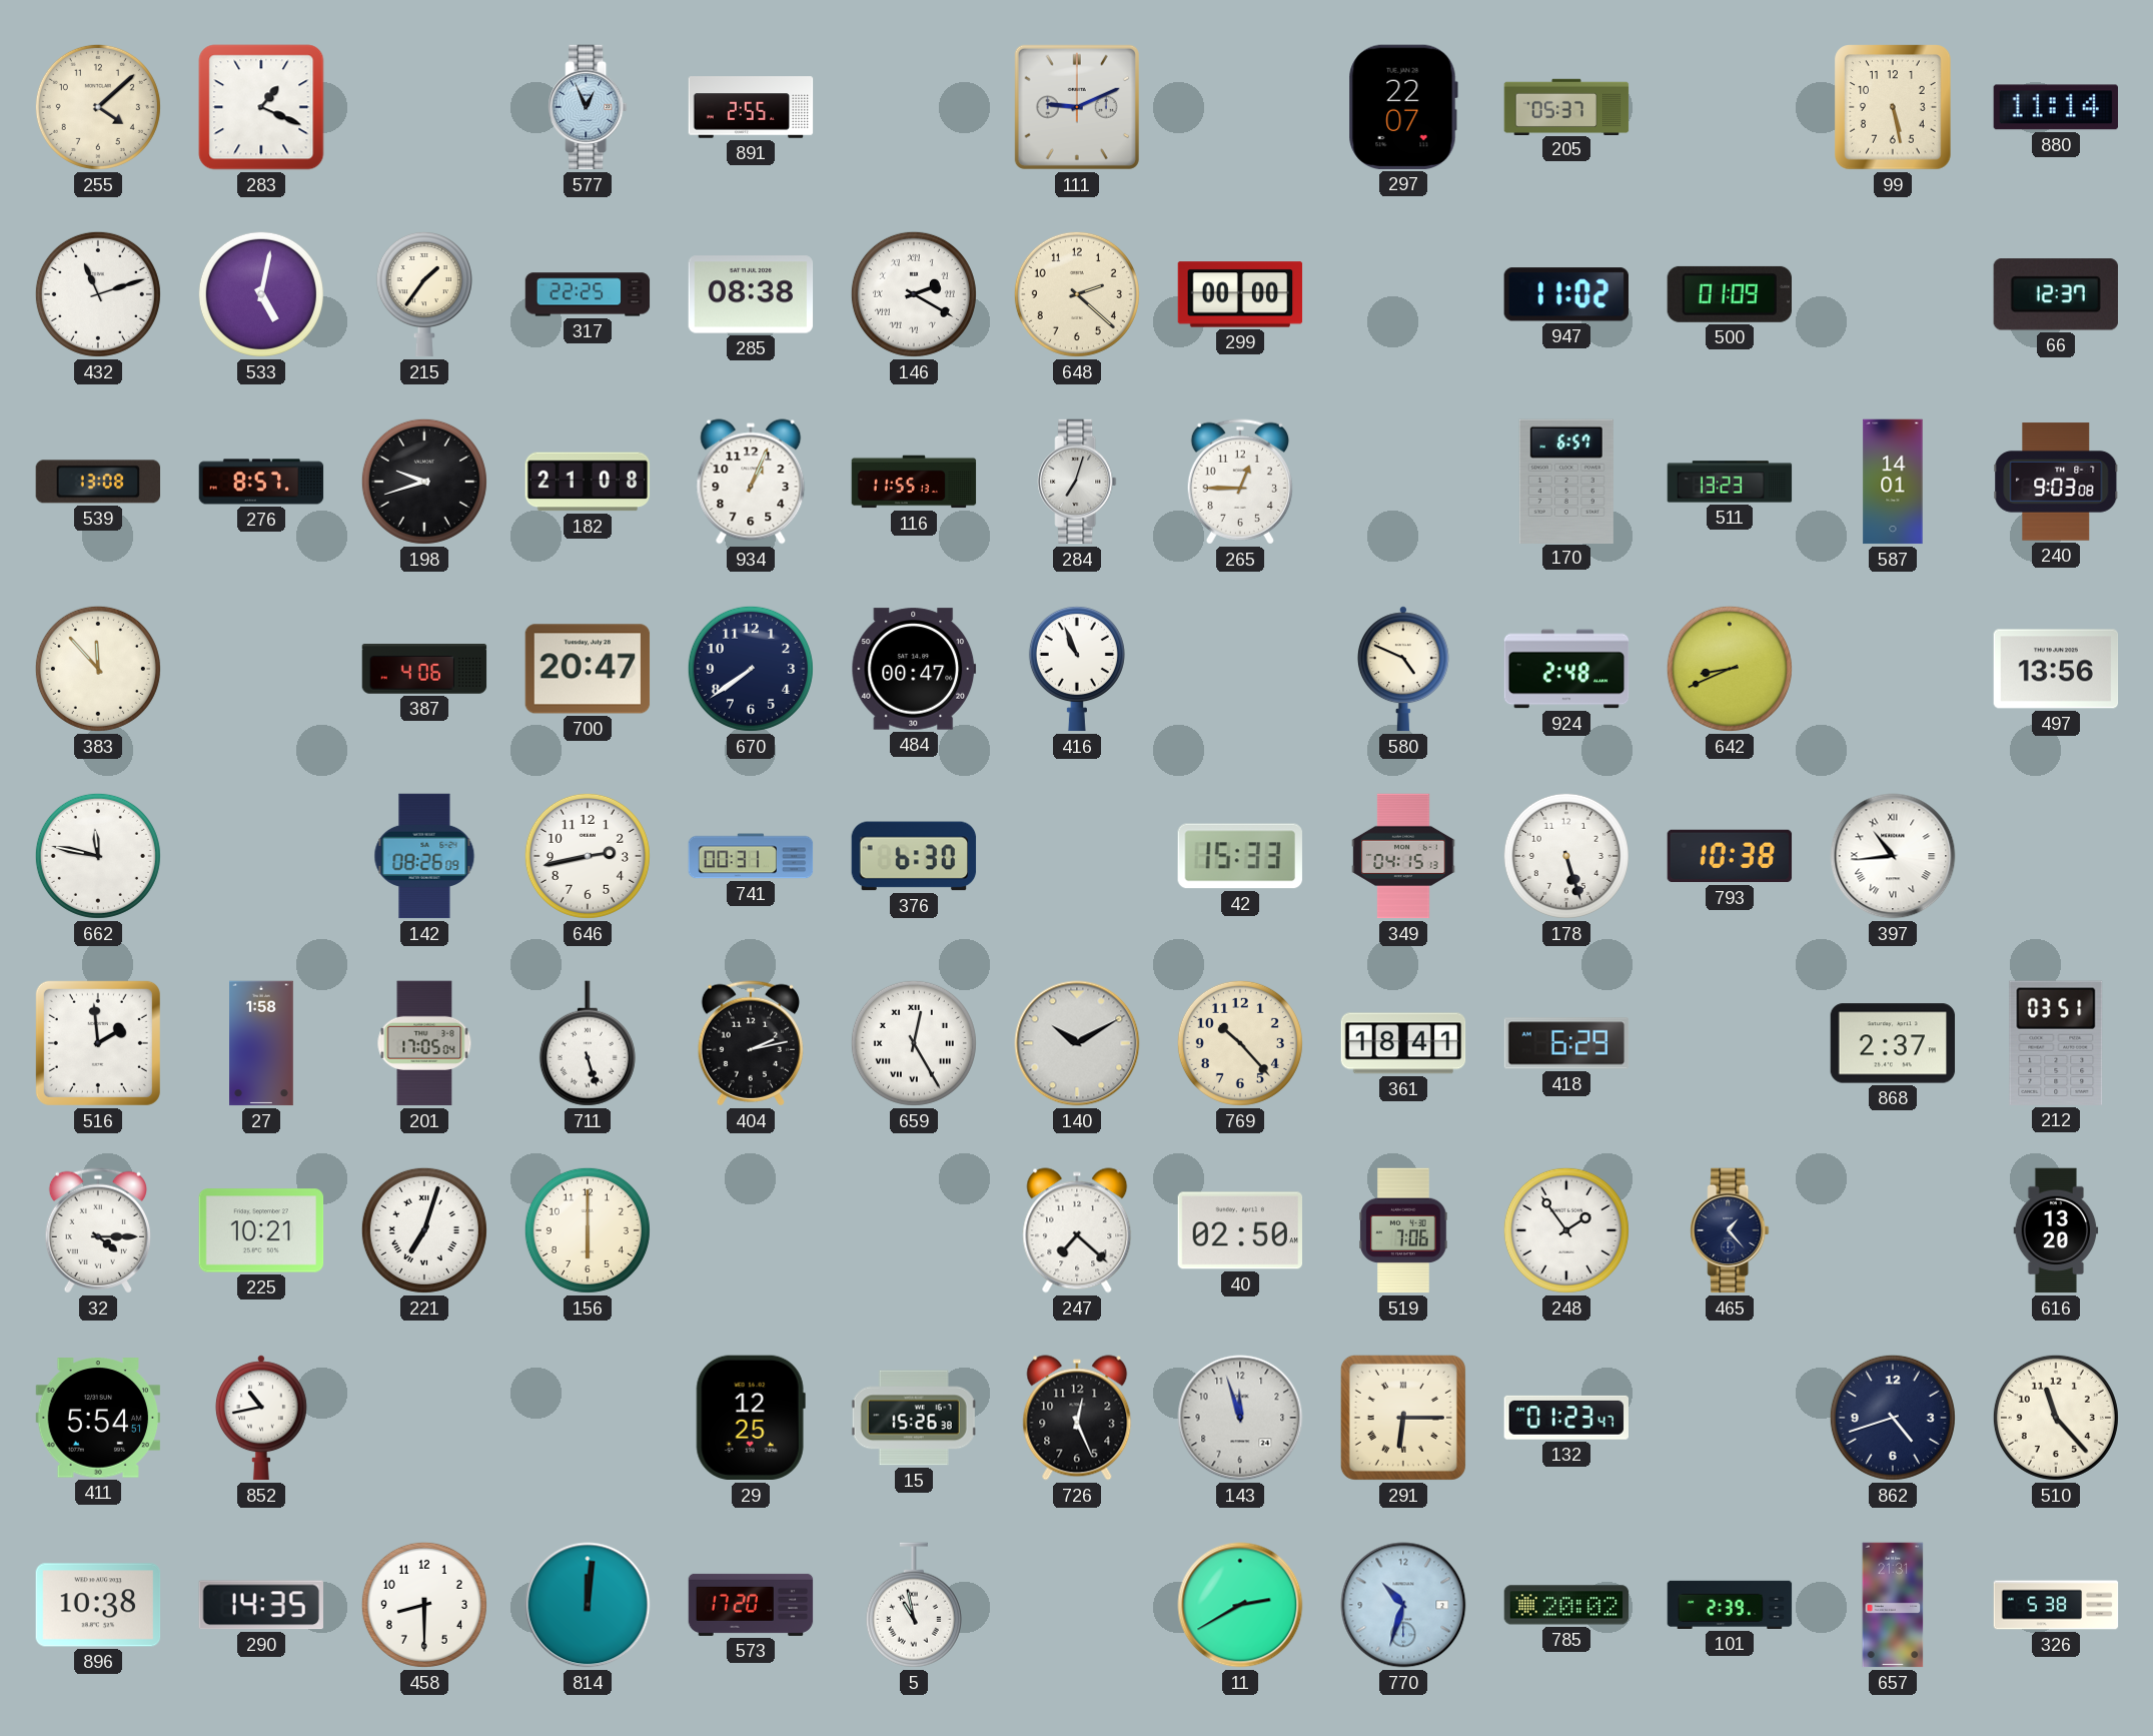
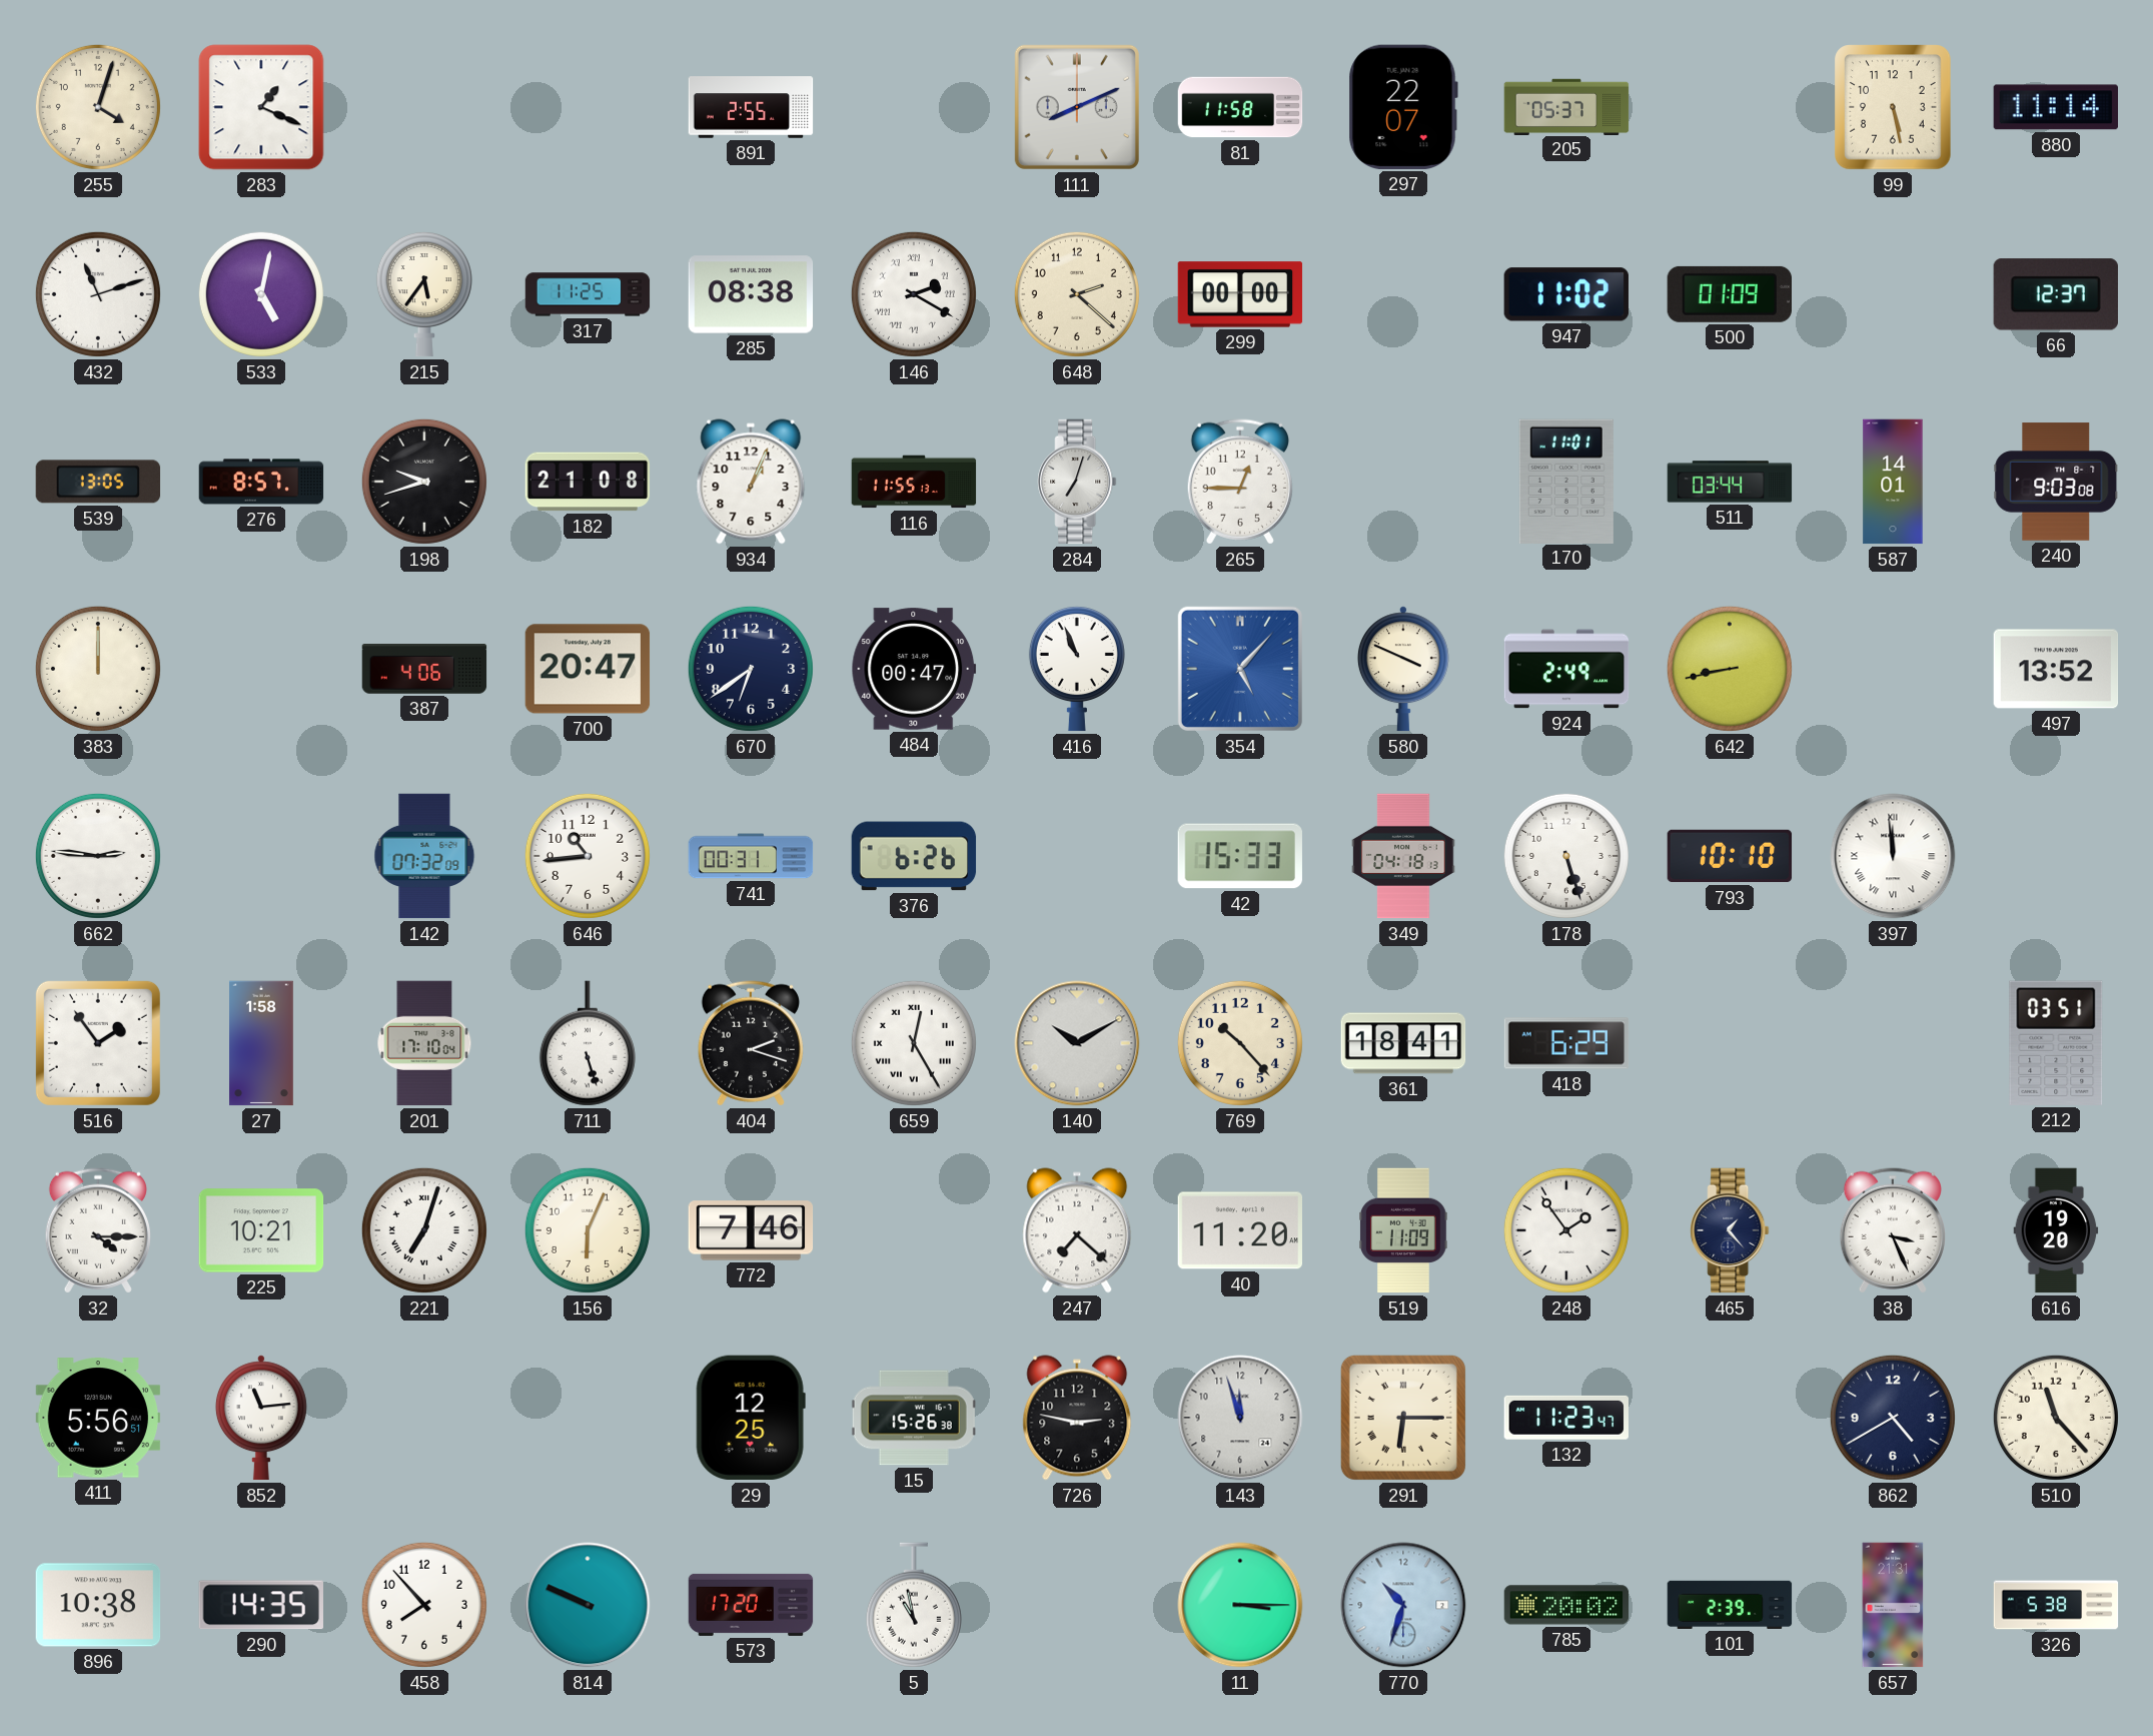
255: 4:08 -> 4:03 (98, 107)
577: 12:56 -> none (588, 107)
111: 9:11 -> 8:11 (1077, 107)
81: none -> 11:58 (1240, 107)
215: 1:36 -> 5:36 (424, 294)
317: 22:25 -> 11:25 (588, 294)
539: 13:08 -> 13:05 (98, 482)
170: 6:57 -> 11:01 (1566, 481)
511: 13:23 -> 03:44 (1730, 482)
383: 11:53 -> 12:00 (98, 669)
670: 7:39 -> 6:39 (751, 669)
354: none -> 5:07 (1240, 669)
580: 4:49 -> 3:49 (1403, 669)
924: 2:48 -> 2:49 (1566, 669)
642: 8:41 -> 8:43 (1730, 669)
497: 13:56 -> 13:52 (2056, 669)
662: 11:47 -> 2:46 (98, 856)
142: 08:26 -> 07:32 (424, 856)
646: 2:43 -> 10:44 (588, 856)
376: 6:30 -> 6:26 (914, 856)
349: 04:15 -> 04:18 (1403, 856)
793: 10:38 -> 10:10 (1730, 856)
397: 10:44 -> 11:59 (1893, 856)
516: 1:59 -> 1:54 (98, 1043)
201: 17:05 -> 17:10 (424, 1043)
404: 2:13 -> 2:18 (751, 1043)
868: 2:37 -> none (1893, 1043)
156: 6:00 -> 6:04 (588, 1230)
772: none -> 7:46 (751, 1230)
40: 02:50 -> 11:20 (1240, 1230)
519: 7:06 -> 11:09 (1403, 1230)
38: none -> 3:26 (1893, 1230)
616: 13:20 -> 19:20 (2056, 1230)
411: 5:54 -> 5:56 (98, 1418)
852: 10:43 -> 11:14 (261, 1418)
726: 12:26 -> 2:47 (1077, 1418)
132: 01:23 -> 11:23 (1565, 1418)
862: 4:42 -> 4:40 (1893, 1418)
458: 8:30 -> 7:53 (424, 1605)
814: 12:01 -> 9:49 (588, 1605)
11: 2:40 -> 3:15 (1240, 1605)
